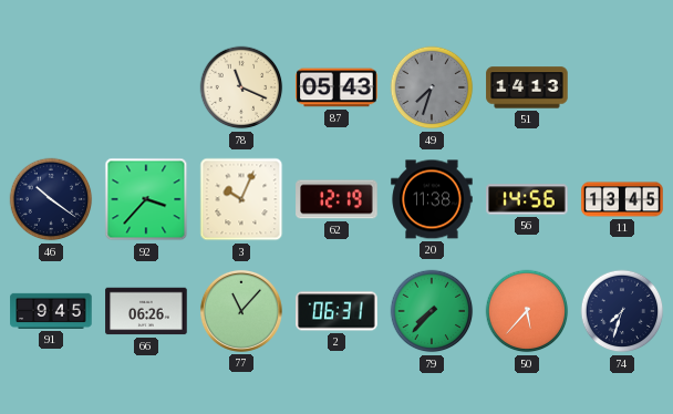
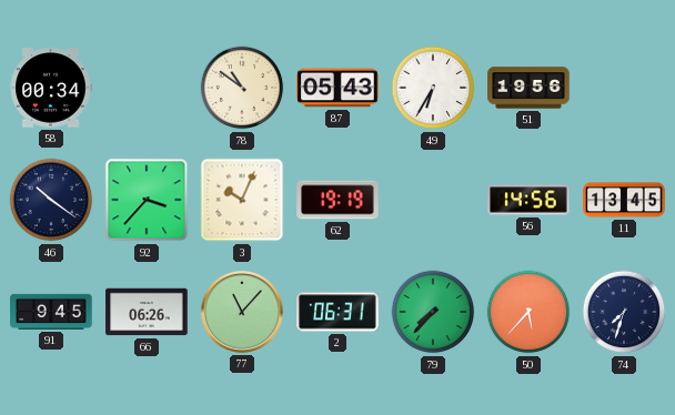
58: none -> 00:34 (51, 88)
78: 11:19 -> 10:51 (242, 88)
49: 7:33 -> 6:35 (433, 88)
49 dial: grey -> white (433, 88)
51: 14:13 -> 19:56 (528, 88)
62: 12:19 -> 19:19 (337, 200)
20: 11:38 -> none (432, 199)
